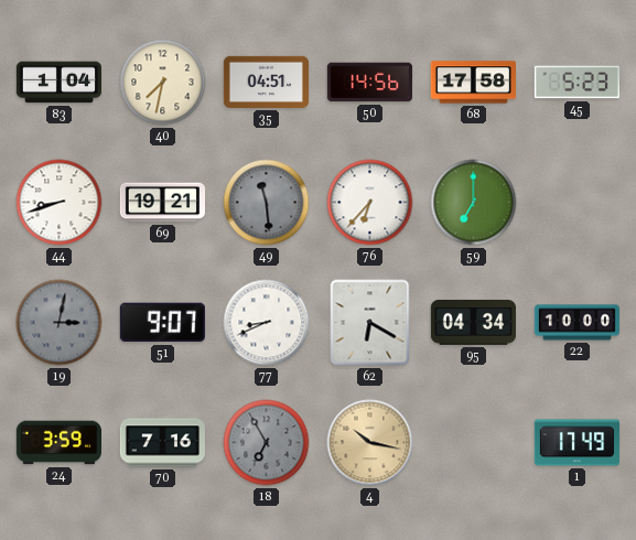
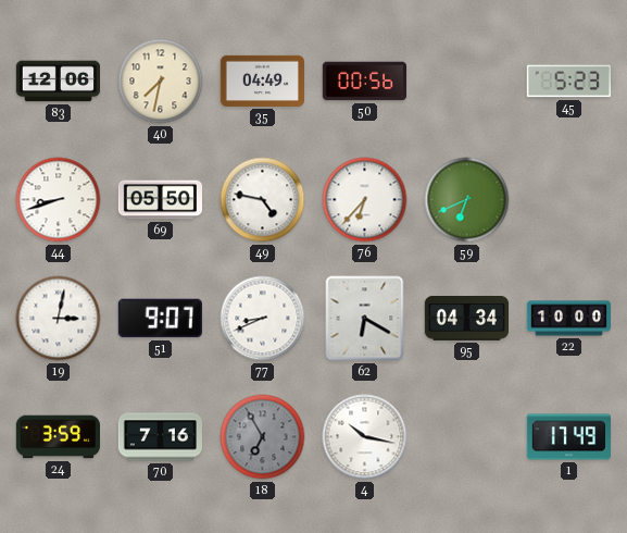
83: 1:04 -> 12:06 (58, 82)
35: 04:51 -> 04:49 (262, 80)
50: 14:56 -> 00:56 (364, 82)
68: 17:58 -> none (473, 83)
69: 19:21 -> 05:50 (160, 200)
49: 11:29 -> 4:47 (263, 200)
49 dial: grey -> white (263, 200)
59: 7:00 -> 6:41 (467, 200)
19 dial: grey -> white (59, 319)
4 dial: champagne -> white (365, 437)
